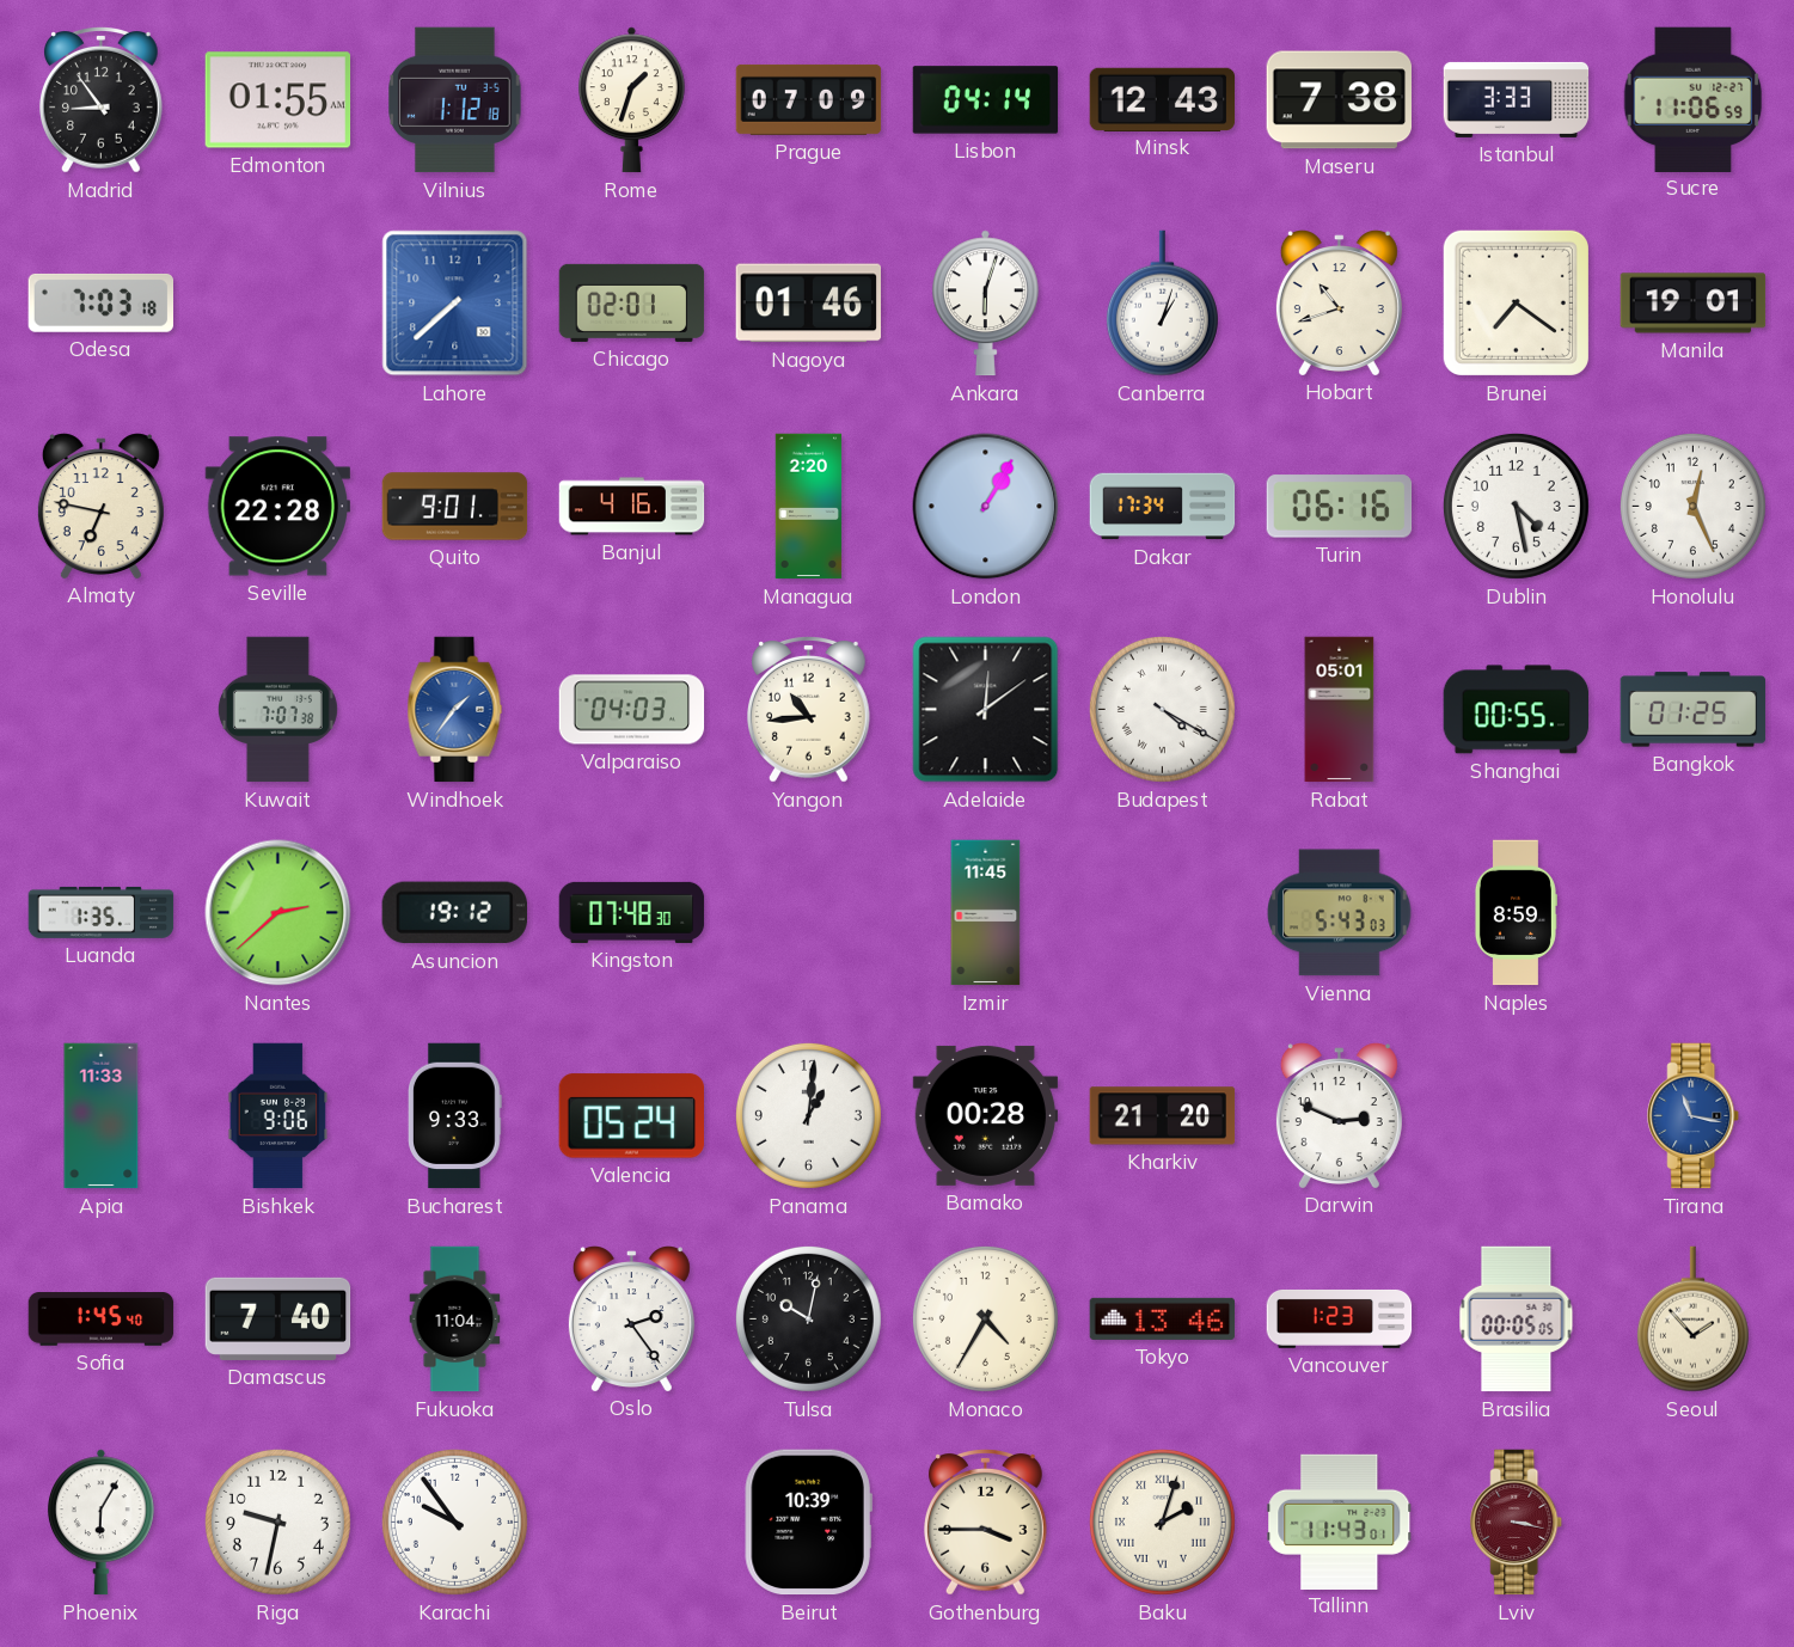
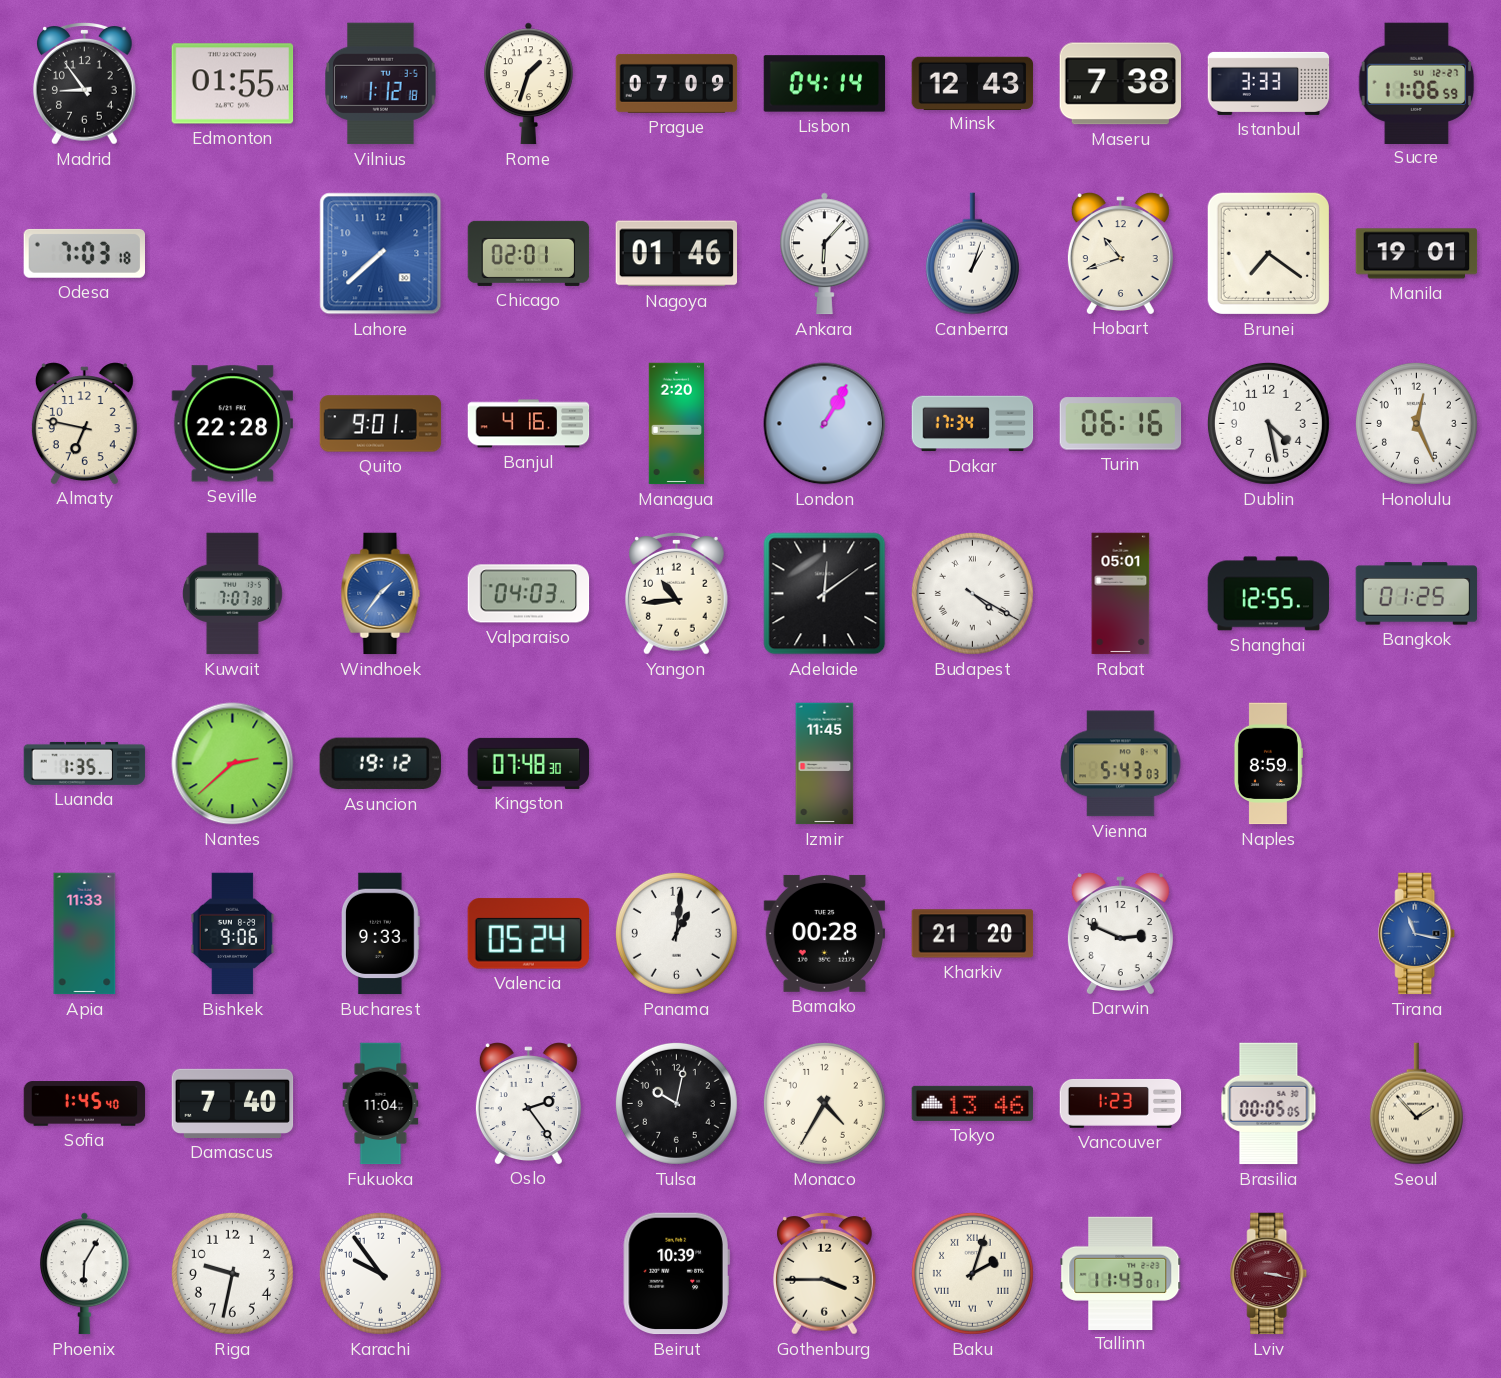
Ankara: 6:03 -> 6:07 (824, 254)
Shanghai: 00:55 -> 12:55 (1269, 594)
